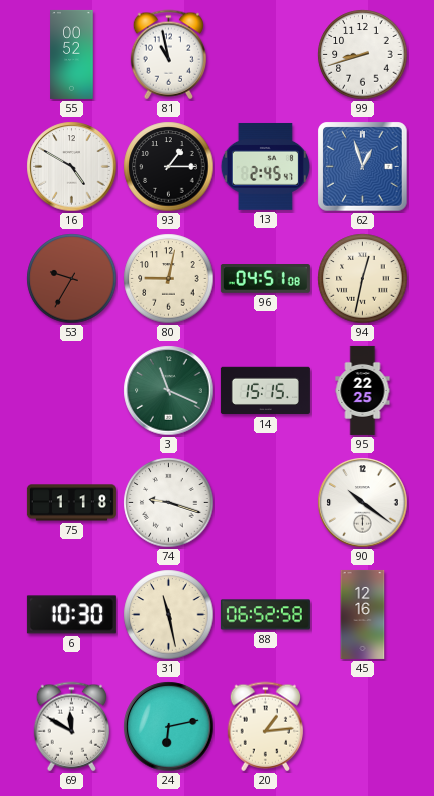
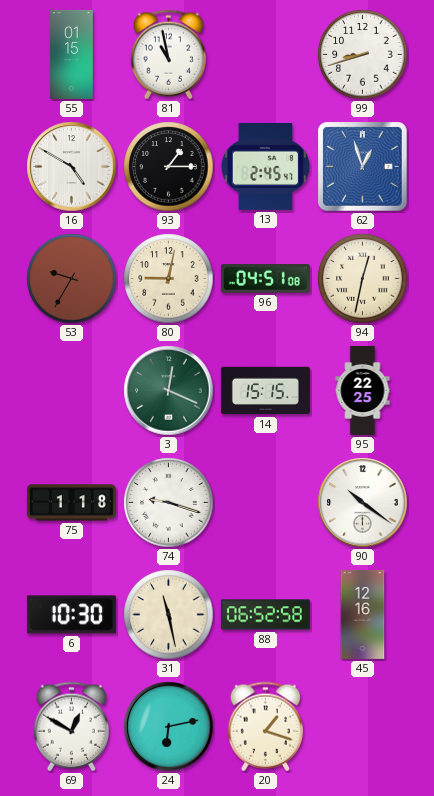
55: 00:52 -> 01:15 (72, 54)
3: 11:19 -> 12:19 (169, 391)
69: 11:50 -> 12:50 (71, 727)
20: 1:14 -> 1:18 (265, 727)
